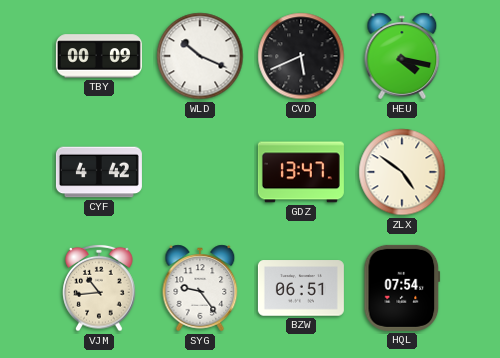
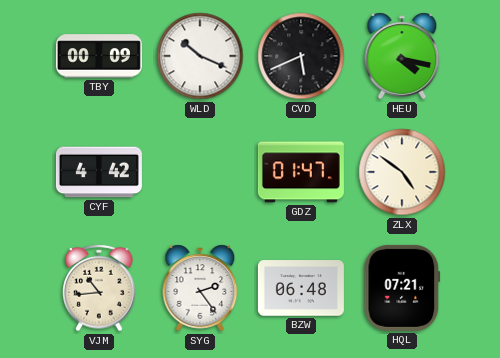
GDZ: 13:47 -> 01:47 (301, 172)
SYG: 9:24 -> 2:24 (200, 288)
BZW: 06:51 -> 06:48 (301, 288)
HQL: 07:54 -> 07:21 (402, 288)
